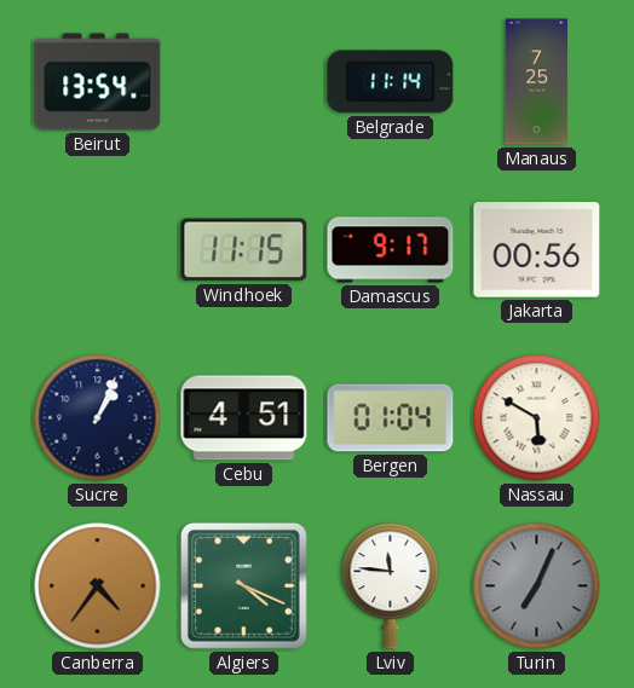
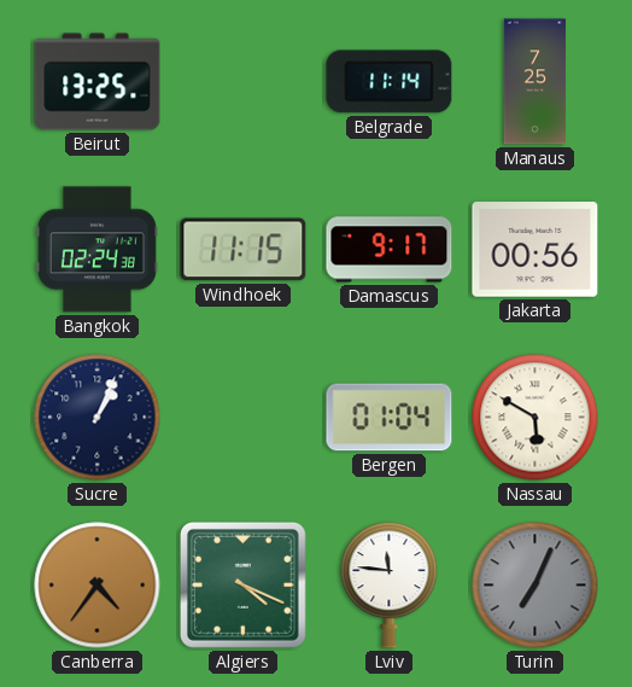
Beirut: 13:54 -> 13:25 (98, 82)
Bangkok: none -> 02:24 (96, 250)
Cebu: 4:51 -> none (244, 418)
